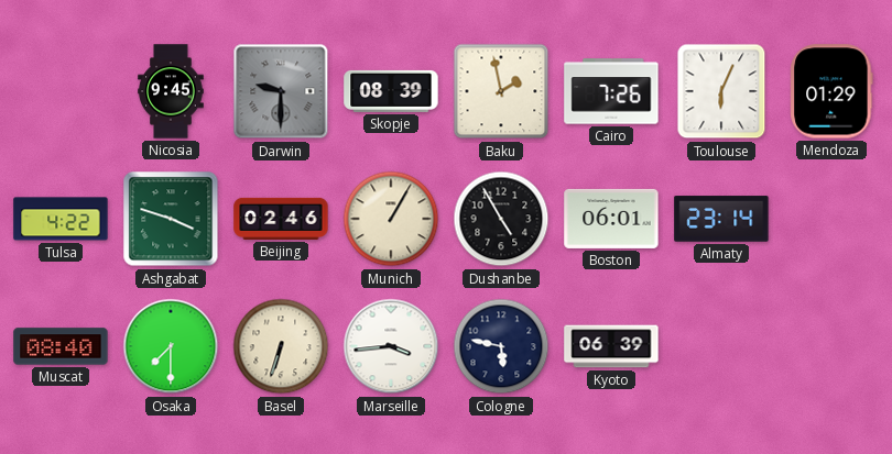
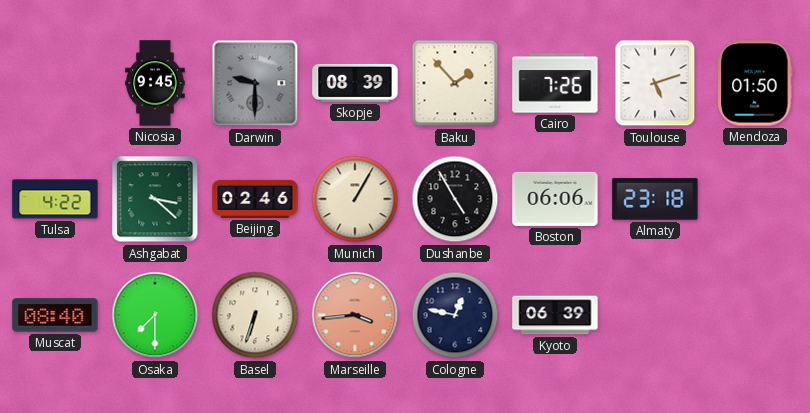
Baku: 1:58 -> 1:53 (455, 83)
Toulouse: 6:04 -> 5:12 (655, 83)
Mendoza: 01:29 -> 01:50 (755, 83)
Ashgabat: 3:48 -> 3:22 (155, 199)
Boston: 06:01 -> 06:06 (555, 199)
Almaty: 23:14 -> 23:18 (655, 199)
Marseille dial: white -> salmon (355, 315)
Cologne: 5:47 -> 12:47 (455, 315)
